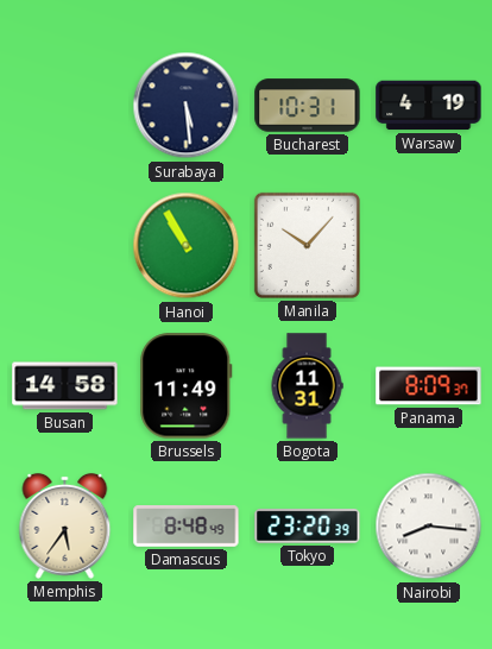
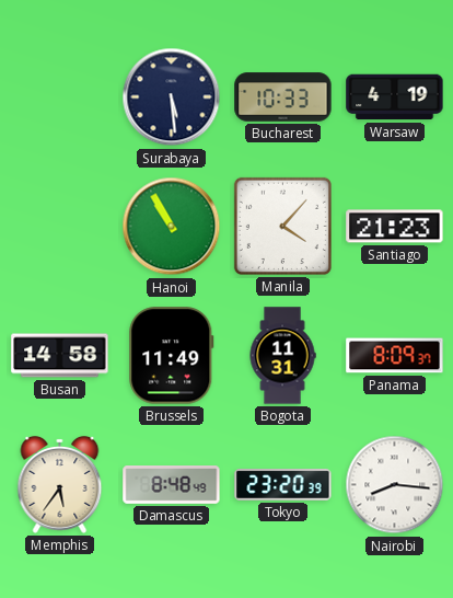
Bucharest: 10:31 -> 10:33 (283, 97)
Manila: 10:07 -> 4:07 (282, 226)
Santiago: none -> 21:23 (395, 227)
